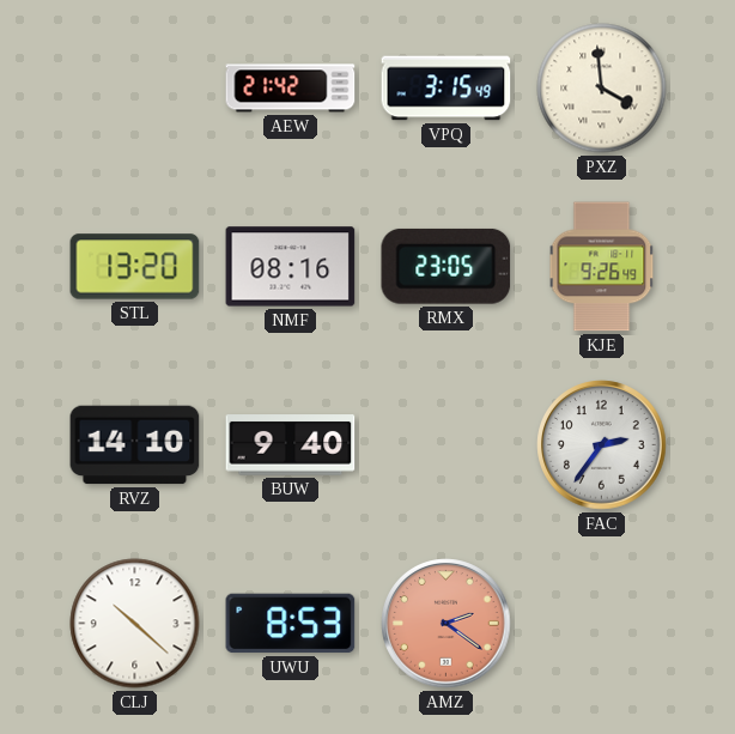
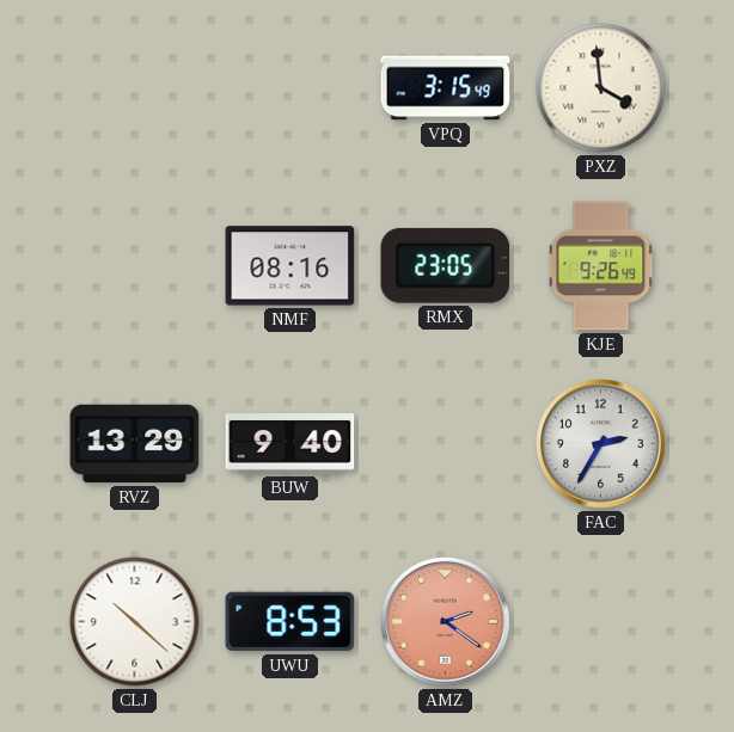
AEW: 21:42 -> none (291, 89)
STL: 13:20 -> none (135, 267)
RVZ: 14:10 -> 13:29 (135, 444)
FAC: 2:36 -> 2:35 (601, 444)
